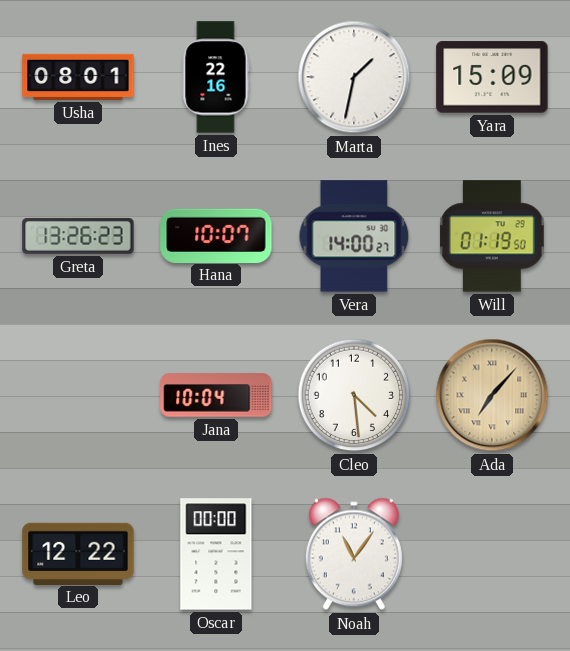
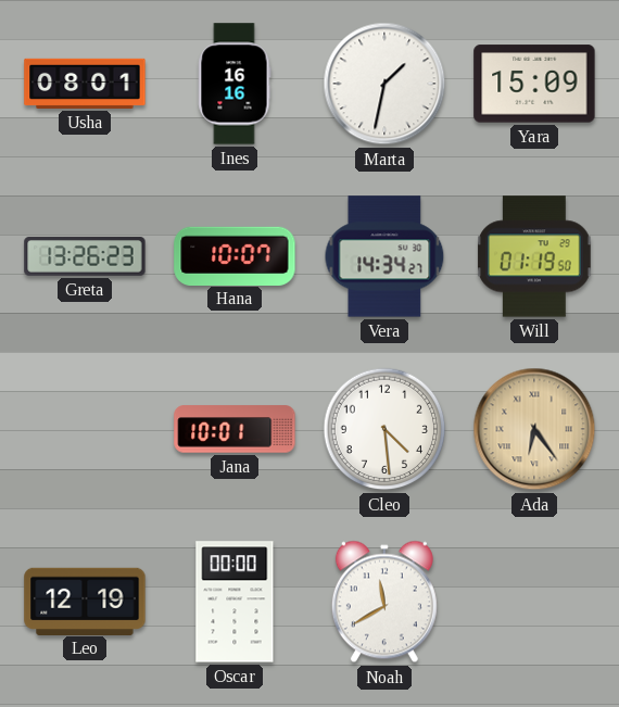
Ines: 22:16 -> 16:16 (235, 84)
Vera: 14:00 -> 14:34 (384, 256)
Jana: 10:04 -> 10:01 (235, 429)
Ada: 7:07 -> 6:24 (534, 429)
Leo: 12:22 -> 12:19 (85, 601)
Noah: 11:06 -> 11:40 (384, 602)
